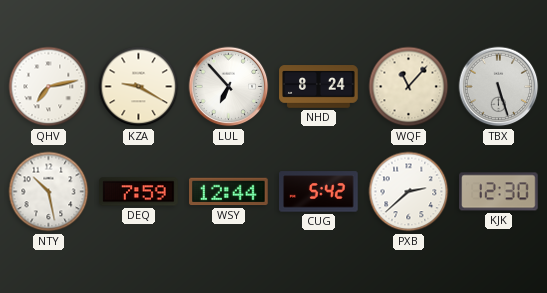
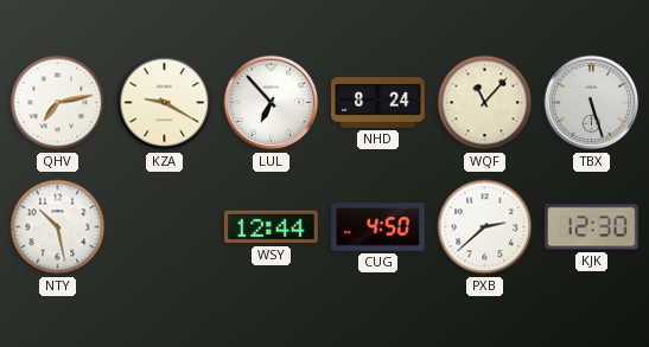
DEQ: 7:59 -> none (139, 192)
CUG: 5:42 -> 4:50 (378, 227)
